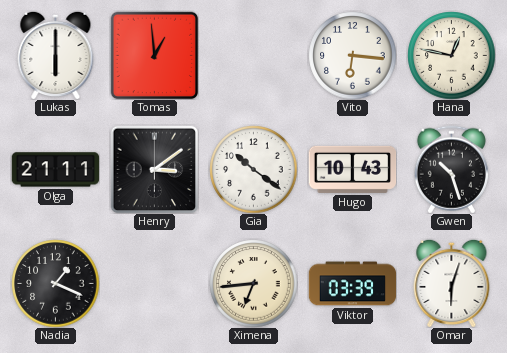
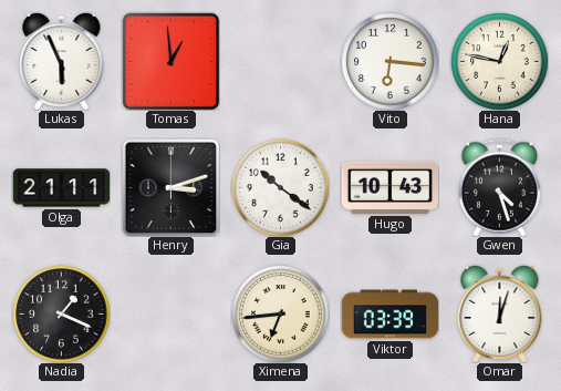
Lukas: 6:00 -> 5:56 (62, 61)
Henry: 3:09 -> 3:12 (170, 187)
Gwen: 10:27 -> 4:27 (499, 187)
Omar: 6:03 -> 12:03 (500, 313)
